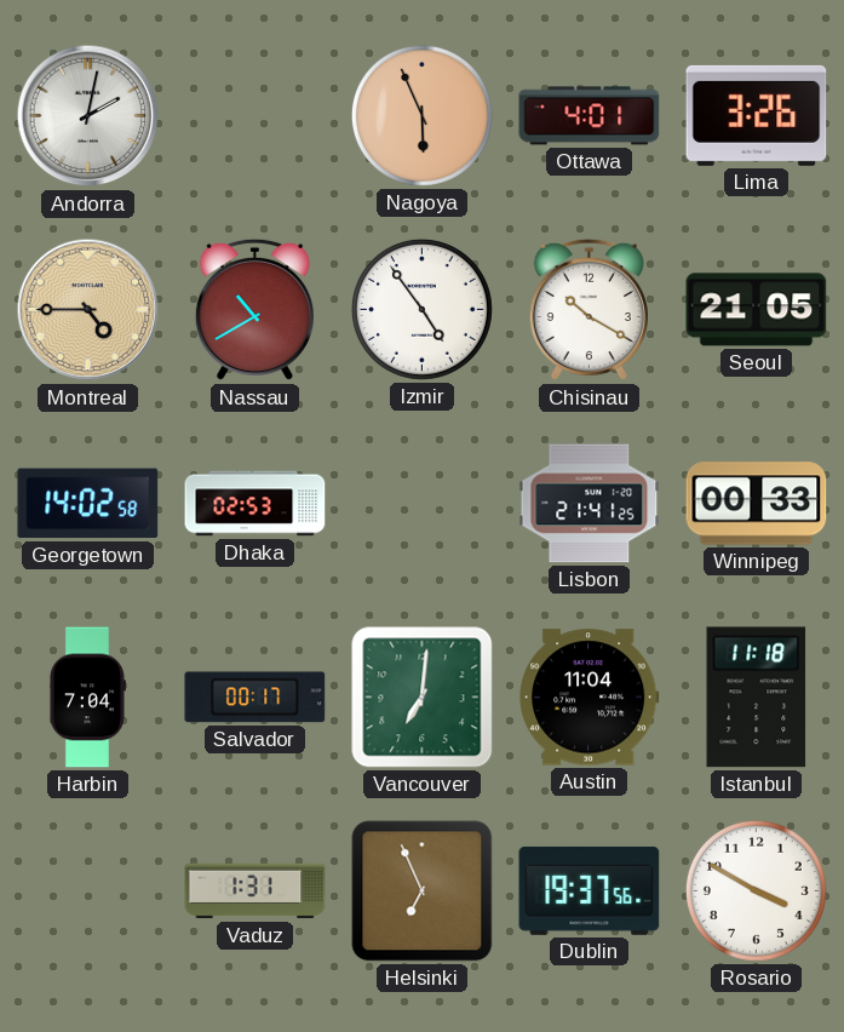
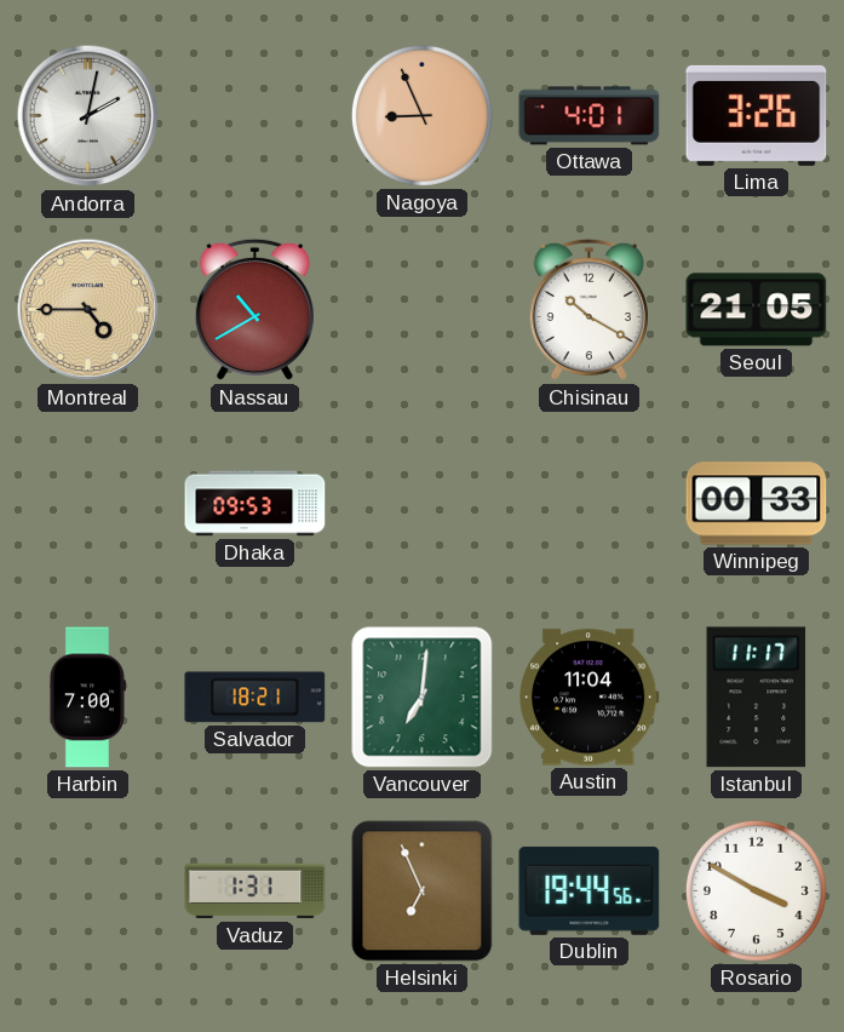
Nagoya: 5:56 -> 8:56 (421, 115)
Izmir: 4:54 -> none (421, 309)
Georgetown: 14:02 -> none (88, 504)
Dhaka: 02:53 -> 09:53 (256, 504)
Lisbon: 21:41 -> none (590, 504)
Harbin: 7:04 -> 7:00 (87, 698)
Salvador: 00:17 -> 18:21 (256, 698)
Istanbul: 11:18 -> 11:17 (757, 698)
Dublin: 19:37 -> 19:44 (590, 890)
